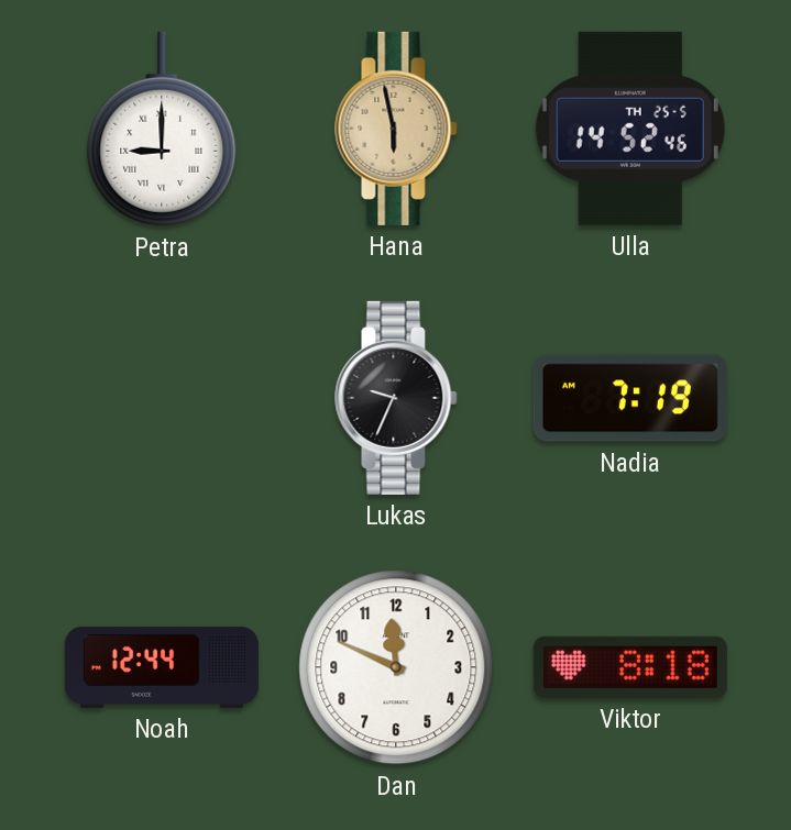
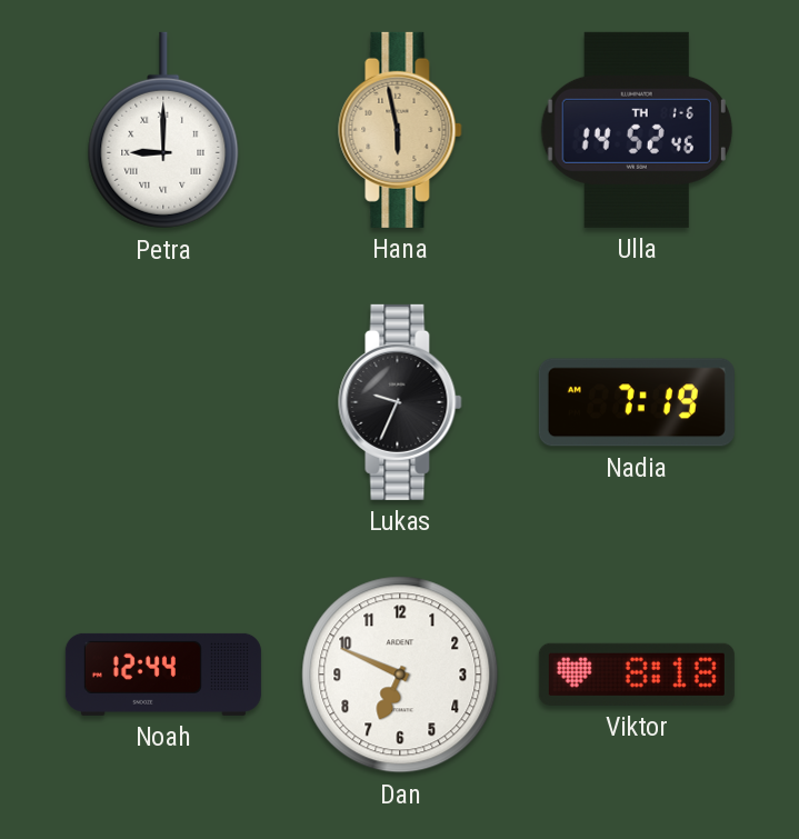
Ulla date: TH 25-5 -> TH 1-6 (637, 130)
Dan: 11:49 -> 6:49 (400, 675)
